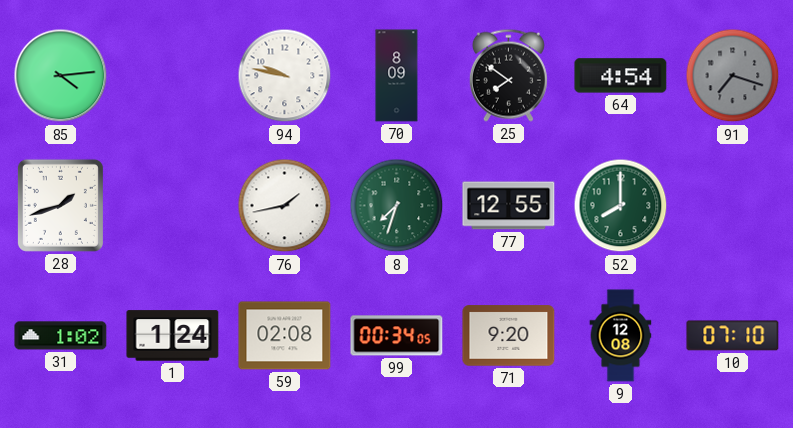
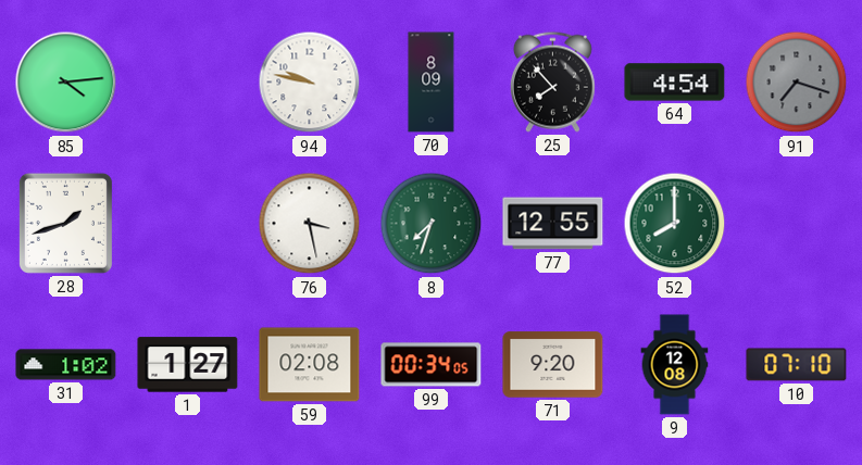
25: 7:51 -> 7:53 (552, 81)
76: 1:43 -> 3:28 (310, 224)
1: 1:24 -> 1:27 (188, 365)
